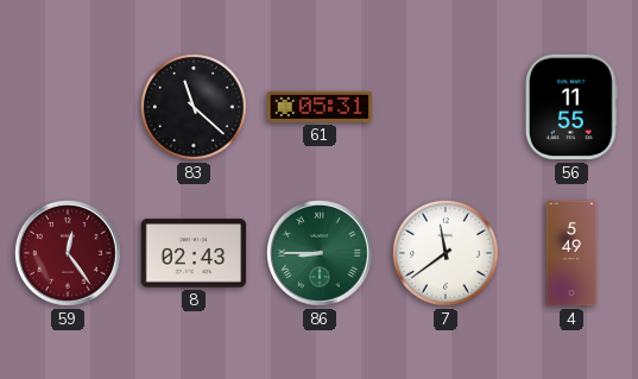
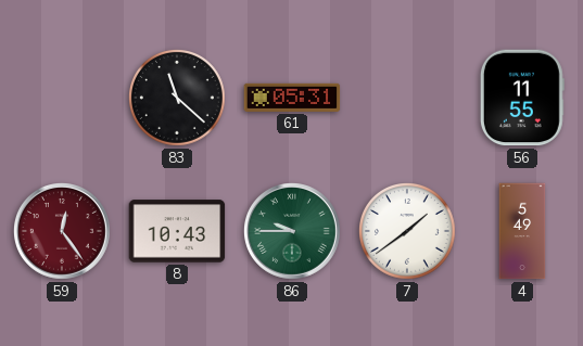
8: 02:43 -> 10:43 (177, 231)
86: 8:45 -> 9:45 (293, 232)
7: 11:39 -> 1:39 (408, 232)
